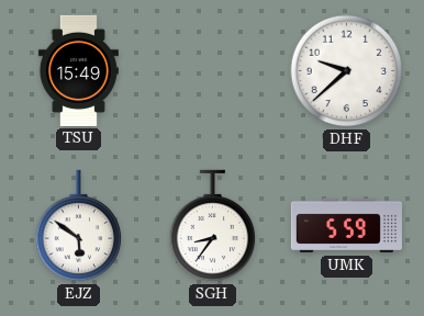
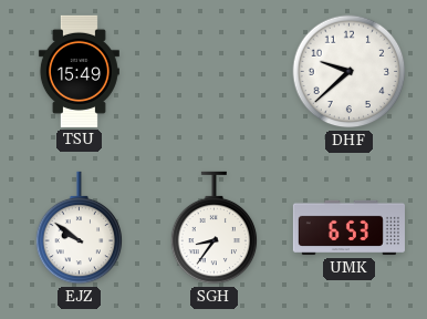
EJZ: 5:51 -> 9:51 (80, 228)
UMK: 5:59 -> 6:53 (348, 228)
